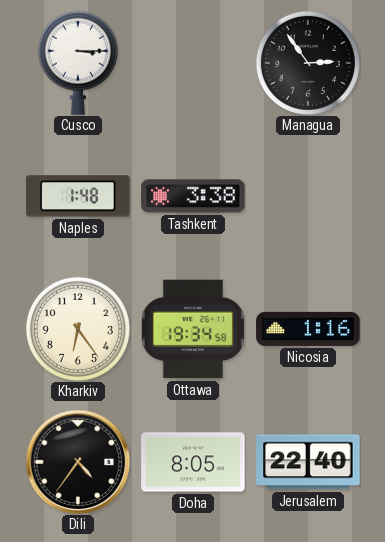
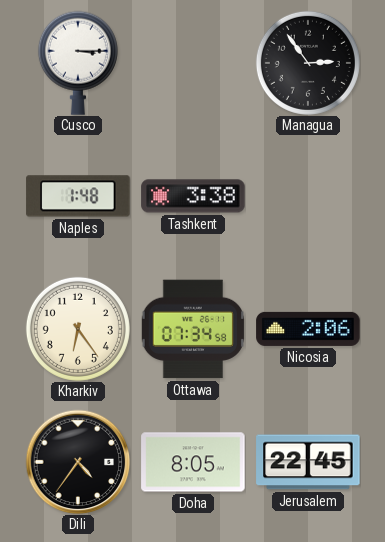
Ottawa: 19:34 -> 07:34 (193, 329)
Nicosia: 1:16 -> 2:06 (308, 329)
Jerusalem: 22:40 -> 22:45 (308, 462)
